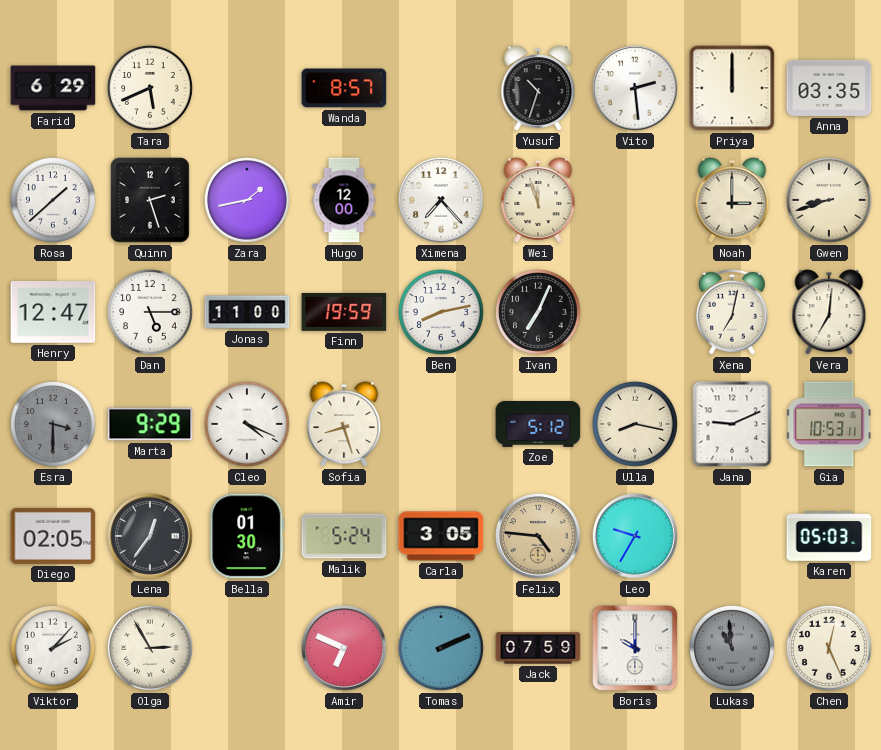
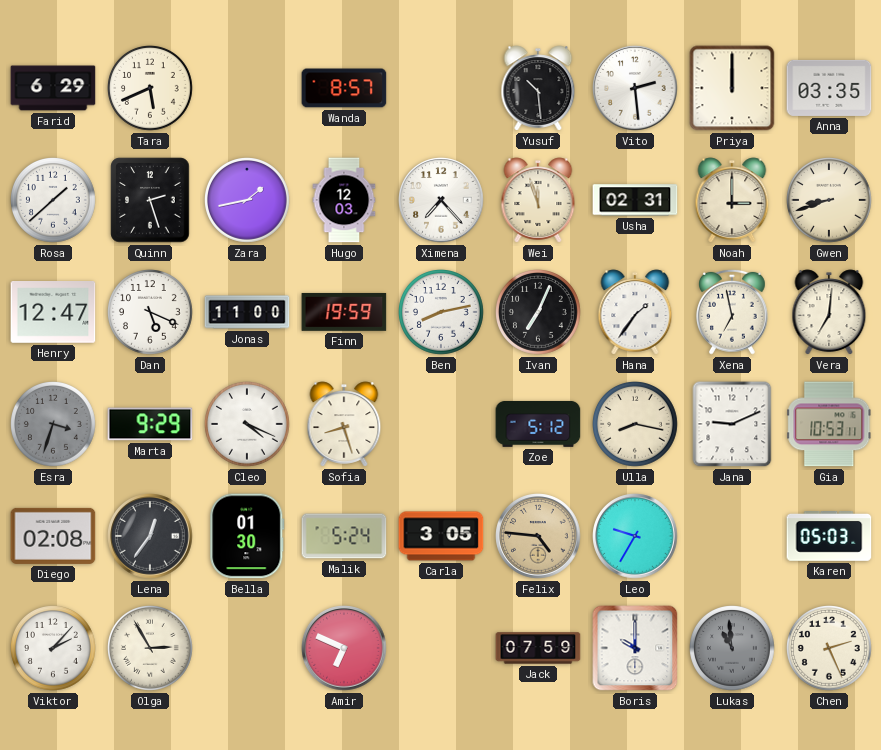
Yusuf: 10:33 -> 10:29 (538, 88)
Hugo: 12:00 -> 12:03 (344, 200)
Usha: none -> 02:31 (635, 200)
Dan: 5:15 -> 5:19 (151, 313)
Hana: none -> 1:36 (635, 312)
Xena: 7:02 -> 6:58 (733, 312)
Esra: 3:30 -> 3:33 (54, 425)
Diego: 02:05 -> 02:08 (53, 536)
Tomas: 2:11 -> none (442, 649)
Chen: 12:26 -> 2:26 (830, 649)
